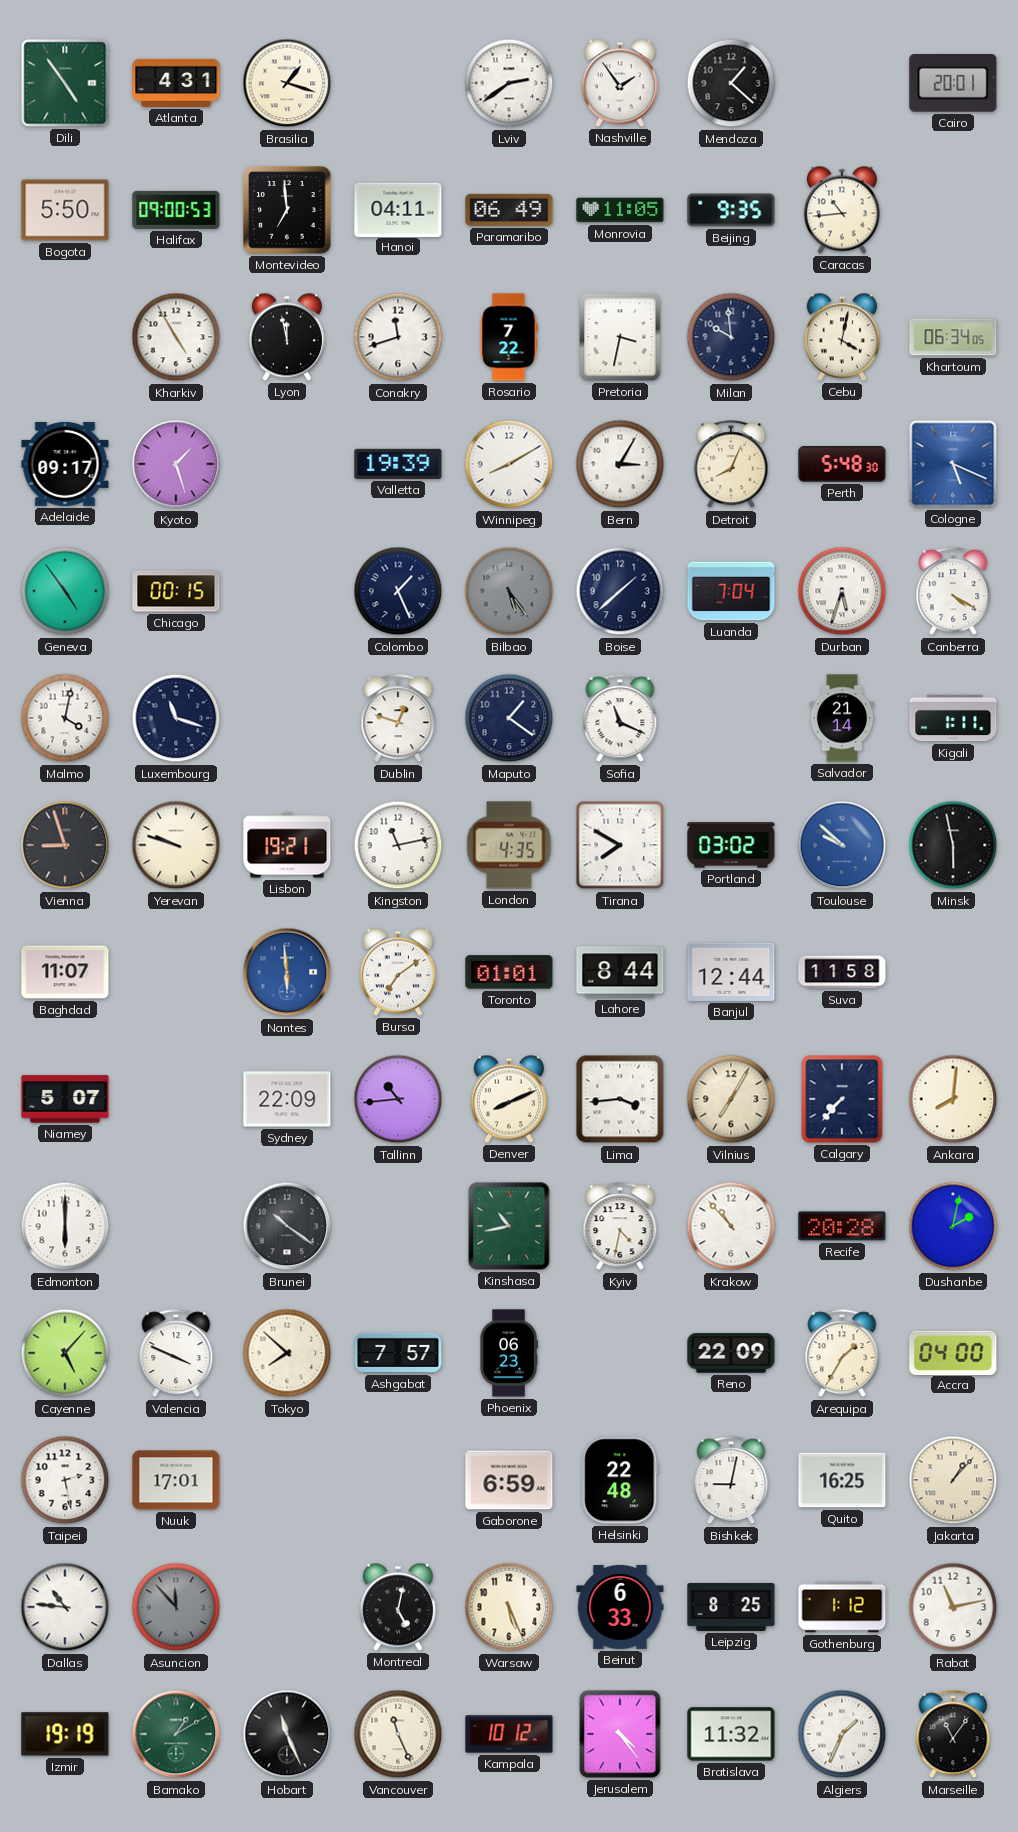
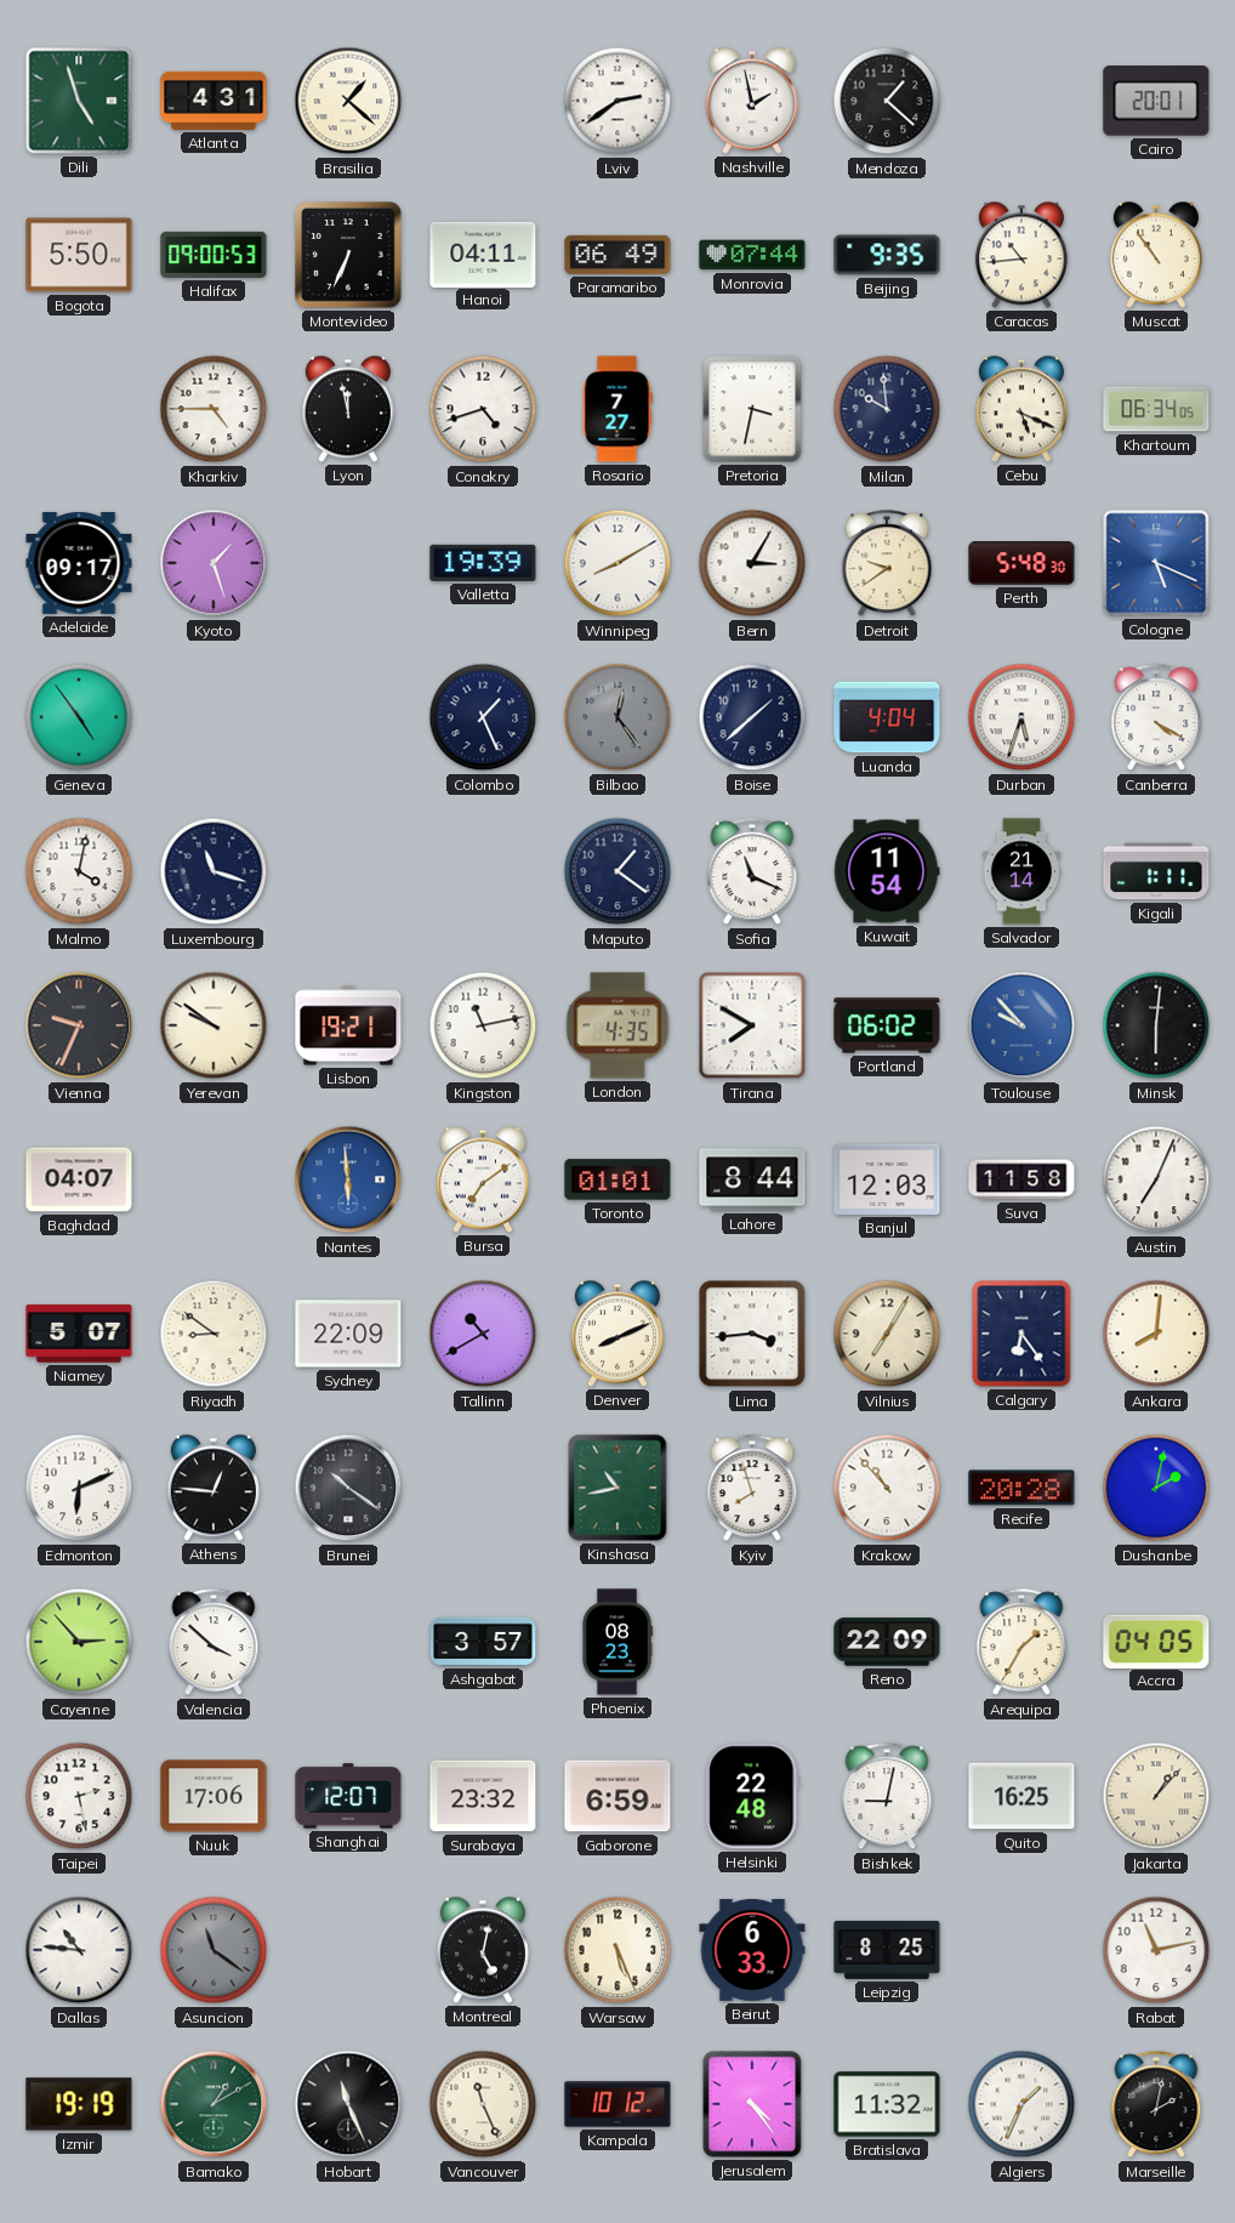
Dili: 4:54 -> 4:57 (79, 101)
Brasilia: 1:18 -> 1:22 (348, 101)
Nashville: 1:54 -> 1:58 (752, 101)
Montevideo: 6:59 -> 6:34 (348, 255)
Monrovia: 11:05 -> 07:44 (752, 255)
Muscat: none -> 10:54 (1156, 255)
Kharkiv: 4:55 -> 4:45 (214, 409)
Conakry: 11:42 -> 4:42 (483, 409)
Rosario: 7:22 -> 7:27 (617, 409)
Cebu: 4:02 -> 5:19 (1021, 409)
Detroit: 8:04 -> 9:39 (887, 564)
Chicago: 00:15 -> none (176, 591)
Bilbao: 5:24 -> 12:24 (617, 717)
Luanda: 7:04 -> 4:04 (887, 717)
Dublin: 12:48 -> none (398, 719)
Kuwait: none -> 11:54 (887, 871)
Vienna: 8:57 -> 9:34 (79, 1025)
Yerevan: 9:48 -> 9:51 (214, 1025)
Portland: 03:02 -> 06:02 (887, 1025)
Toulouse: 9:52 -> 9:53 (1021, 1025)
Minsk: 5:58 -> 6:01 (1156, 1025)
Baghdad: 11:07 -> 04:07 (79, 1179)
Banjul: 12:44 -> 12:03 (887, 1179)
Austin: none -> 7:04 (1156, 1179)
Riyadh: none -> 8:51 (214, 1334)
Tallinn: 10:44 -> 10:40 (483, 1334)
Calgary: 7:37 -> 6:24 (1021, 1334)
Edmonton: 6:00 -> 6:11 (79, 1488)
Athens: none -> 12:46 (214, 1488)
Kyiv: 4:32 -> 7:57 (752, 1489)
Cayenne: 5:07 -> 2:53 (79, 1642)
Valencia: 3:49 -> 3:52 (214, 1643)
Tokyo: 7:52 -> none (287, 1353)
Ashgabat: 7:57 -> 3:57 (483, 1642)
Phoenix: 06:23 -> 08:23 (617, 1642)
Accra: 04:00 -> 04:05 (1156, 1641)
Nuuk: 17:01 -> 17:06 (214, 1796)
Shanghai: none -> 12:07 (348, 1796)
Surabaya: none -> 23:32 (483, 1796)
Asuncion: 11:53 -> 11:21 (214, 1950)
Gothenburg: 1:12 -> none (842, 1607)
Marseille: 11:06 -> 2:02 (1156, 2105)
